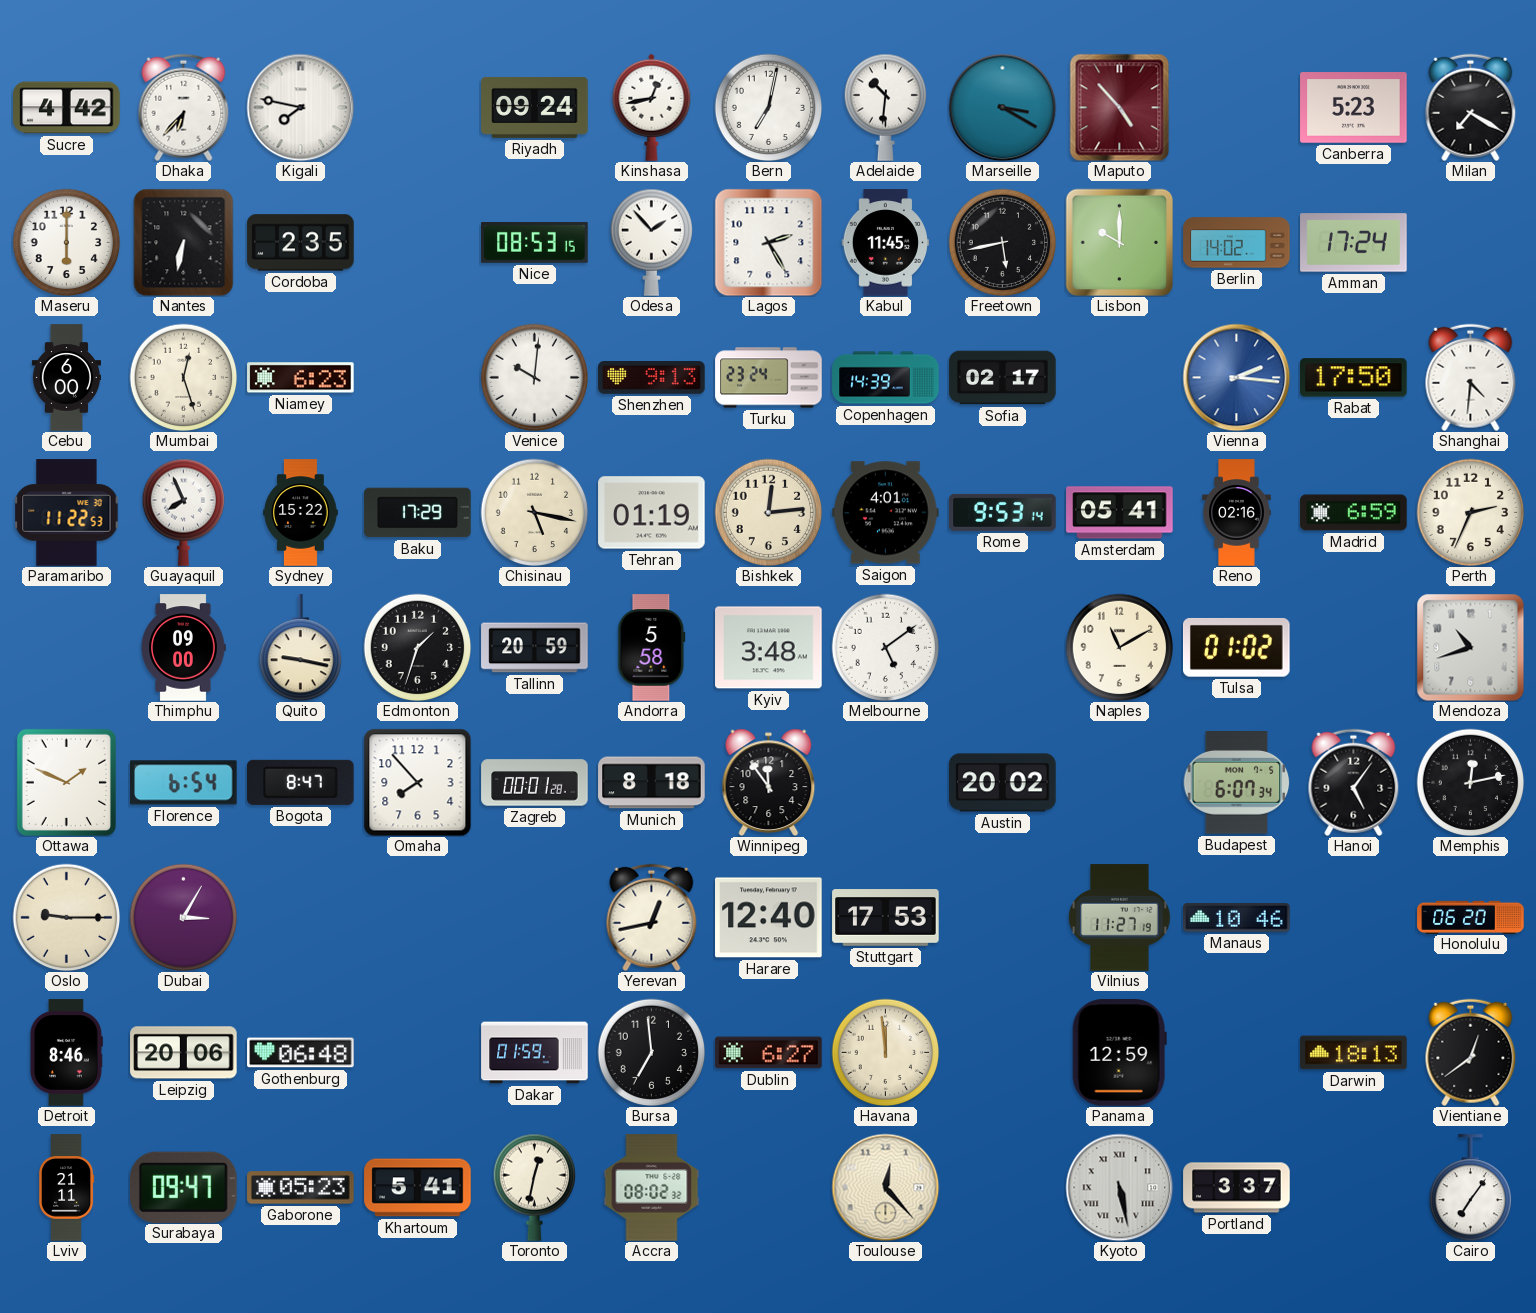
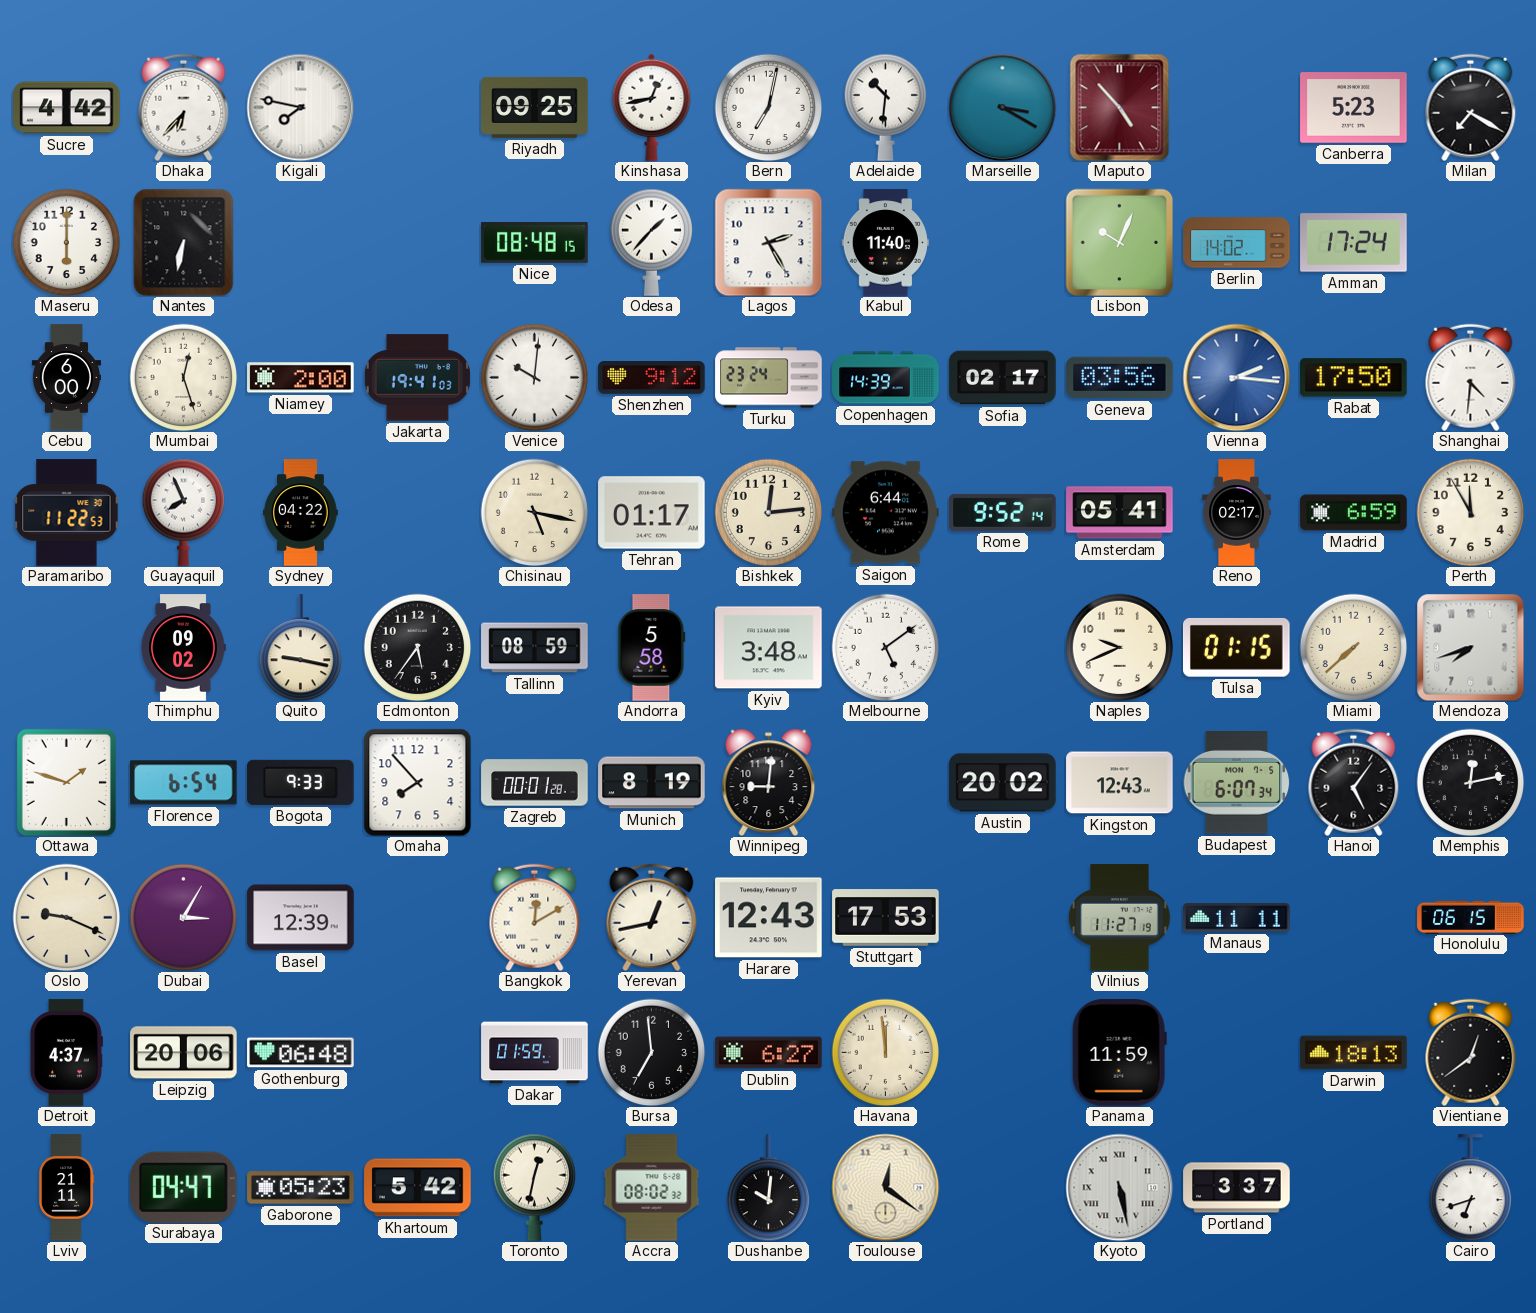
Riyadh: 09:24 -> 09:25 (535, 107)
Cordoba: 2:35 -> none (301, 243)
Nice: 08:53 -> 08:48 (535, 243)
Odesa: 1:53 -> 1:37 (651, 242)
Kabul: 11:45 -> 11:40 (885, 243)
Freetown: 5:43 -> none (1002, 242)
Lisbon: 10:00 -> 10:04 (1119, 242)
Niamey: 6:23 -> 2:00 (301, 378)
Jakarta: none -> 19:41 (417, 378)
Shenzhen: 9:13 -> 9:12 (652, 378)
Geneva: none -> 03:56 (1120, 378)
Sydney: 15:22 -> 04:22 (301, 513)
Baku: 17:29 -> none (418, 513)
Tehran: 01:19 -> 01:17 (652, 513)
Saigon: 4:01 -> 6:44 (886, 513)
Rome: 9:53 -> 9:52 (1003, 512)
Reno: 02:16 -> 02:17 (1237, 513)
Perth: 2:34 -> 11:55 (1470, 512)
Thimphu: 09:00 -> 09:02 (183, 648)
Edmonton: 1:33 -> 5:36 (417, 647)
Tallinn: 20:59 -> 08:59 (535, 648)
Naples: 11:10 -> 9:41 (1119, 647)
Tulsa: 01:02 -> 01:15 (1237, 647)
Miami: none -> 7:38 (1353, 647)
Mendoza: 10:42 -> 7:42 (1470, 647)
Ottawa: 1:49 -> 1:48 (66, 782)
Bogota: 8:47 -> 9:33 (301, 782)
Munich: 8:18 -> 8:19 (652, 783)
Winnipeg: 11:54 -> 9:01 (769, 782)
Kingston: none -> 12:43 (1120, 783)
Oslo: 9:15 -> 9:19 (66, 917)
Basel: none -> 12:39 (301, 918)
Bangkok: none -> 12:10 (535, 917)
Harare: 12:40 -> 12:43 (769, 918)
Manaus: 10:46 -> 11:11 (1237, 918)
Honolulu: 06:20 -> 06:15 (1471, 917)
Detroit: 8:46 -> 4:37 (66, 1053)
Panama: 12:59 -> 11:59 (1119, 1053)
Surabaya: 09:47 -> 04:47 (184, 1187)
Khartoum: 5:41 -> 5:42 (418, 1188)
Dushanbe: none -> 10:01 (768, 1188)
Toulouse: 12:23 -> 12:21 (885, 1187)
Cairo: 7:06 -> 6:42 (1470, 1188)
